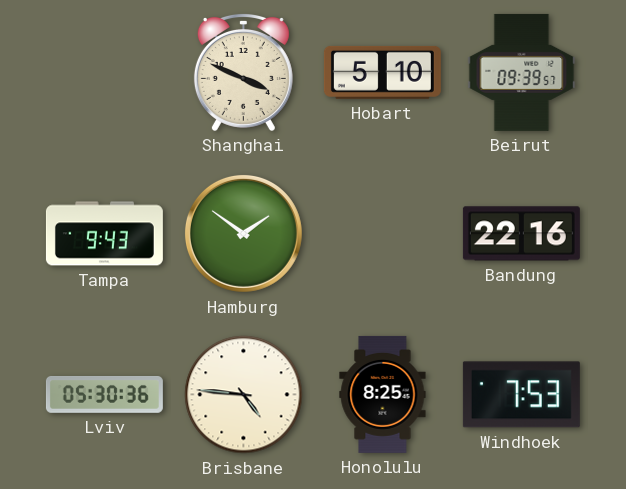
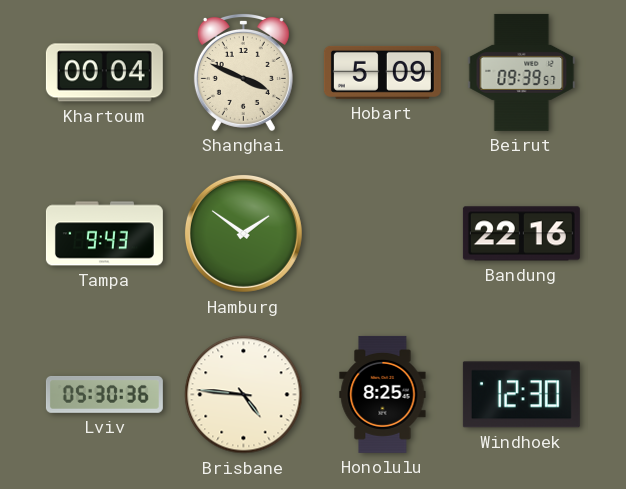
Khartoum: none -> 00:04 (104, 73)
Hobart: 5:10 -> 5:09 (382, 72)
Windhoek: 7:53 -> 12:30 (521, 395)
